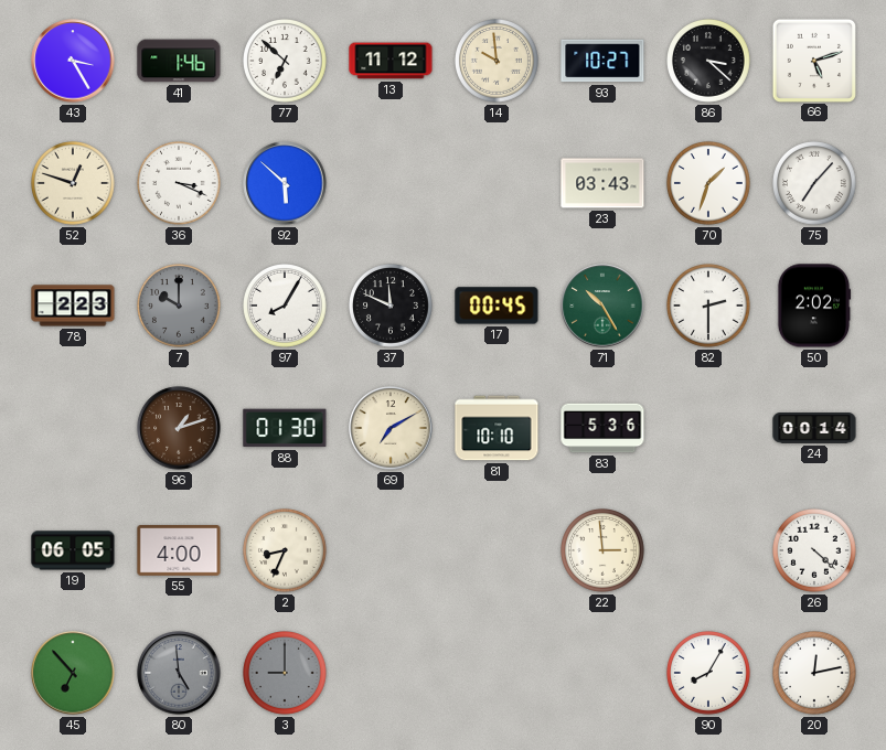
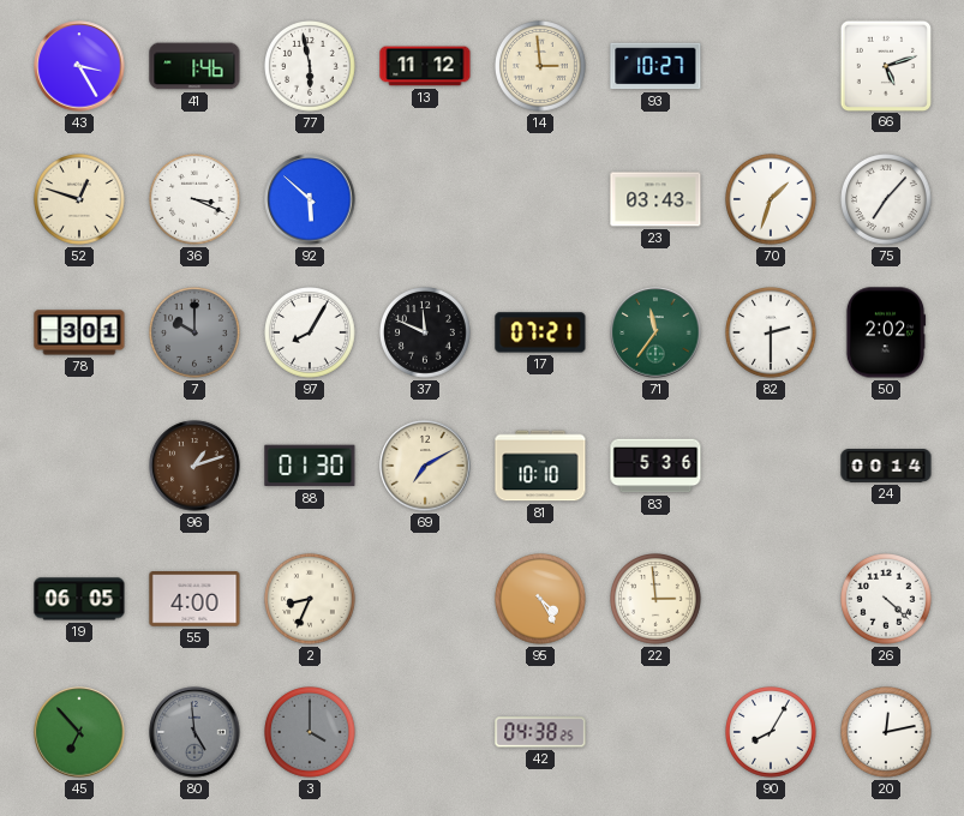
77: 6:52 -> 5:58 (311, 67)
14: 9:59 -> 2:59 (541, 67)
86: 3:22 -> none (709, 62)
78: 2:23 -> 3:01 (79, 332)
17: 00:45 -> 07:21 (540, 332)
71: 10:25 -> 11:36 (655, 332)
95: none -> 4:25 (541, 600)
3: 9:00 -> 4:00 (311, 733)
42: none -> 04:38 (540, 732)
